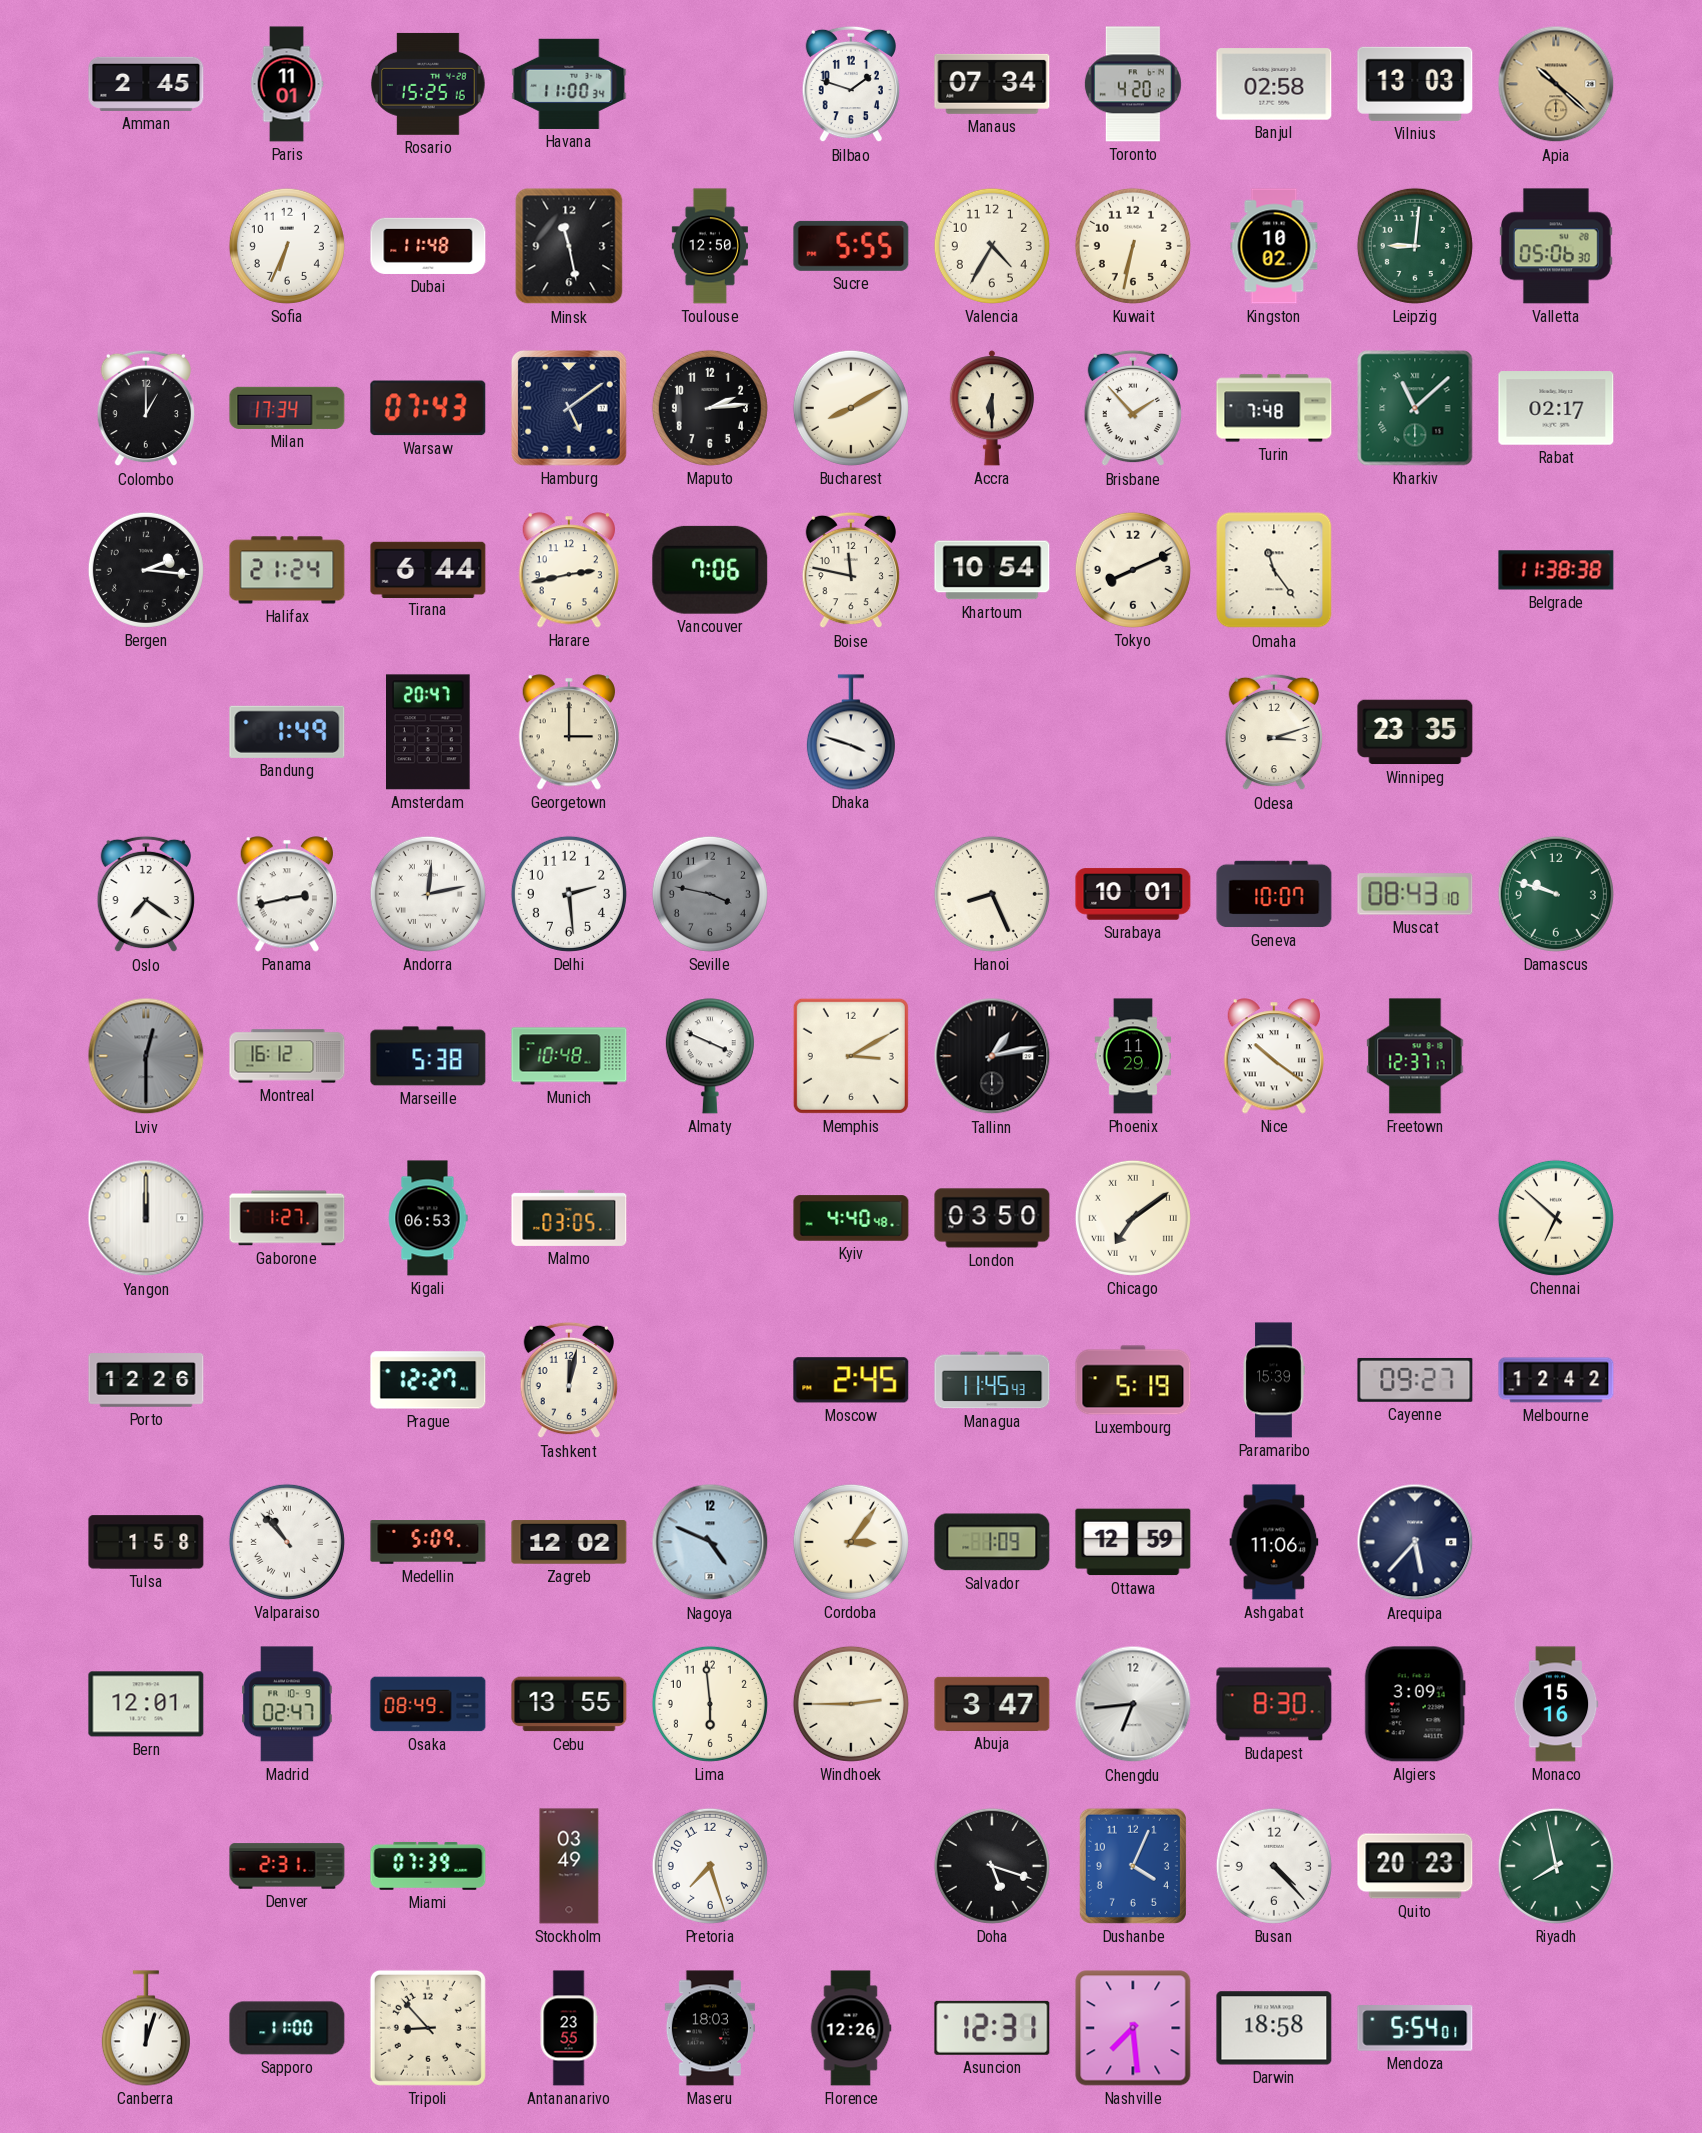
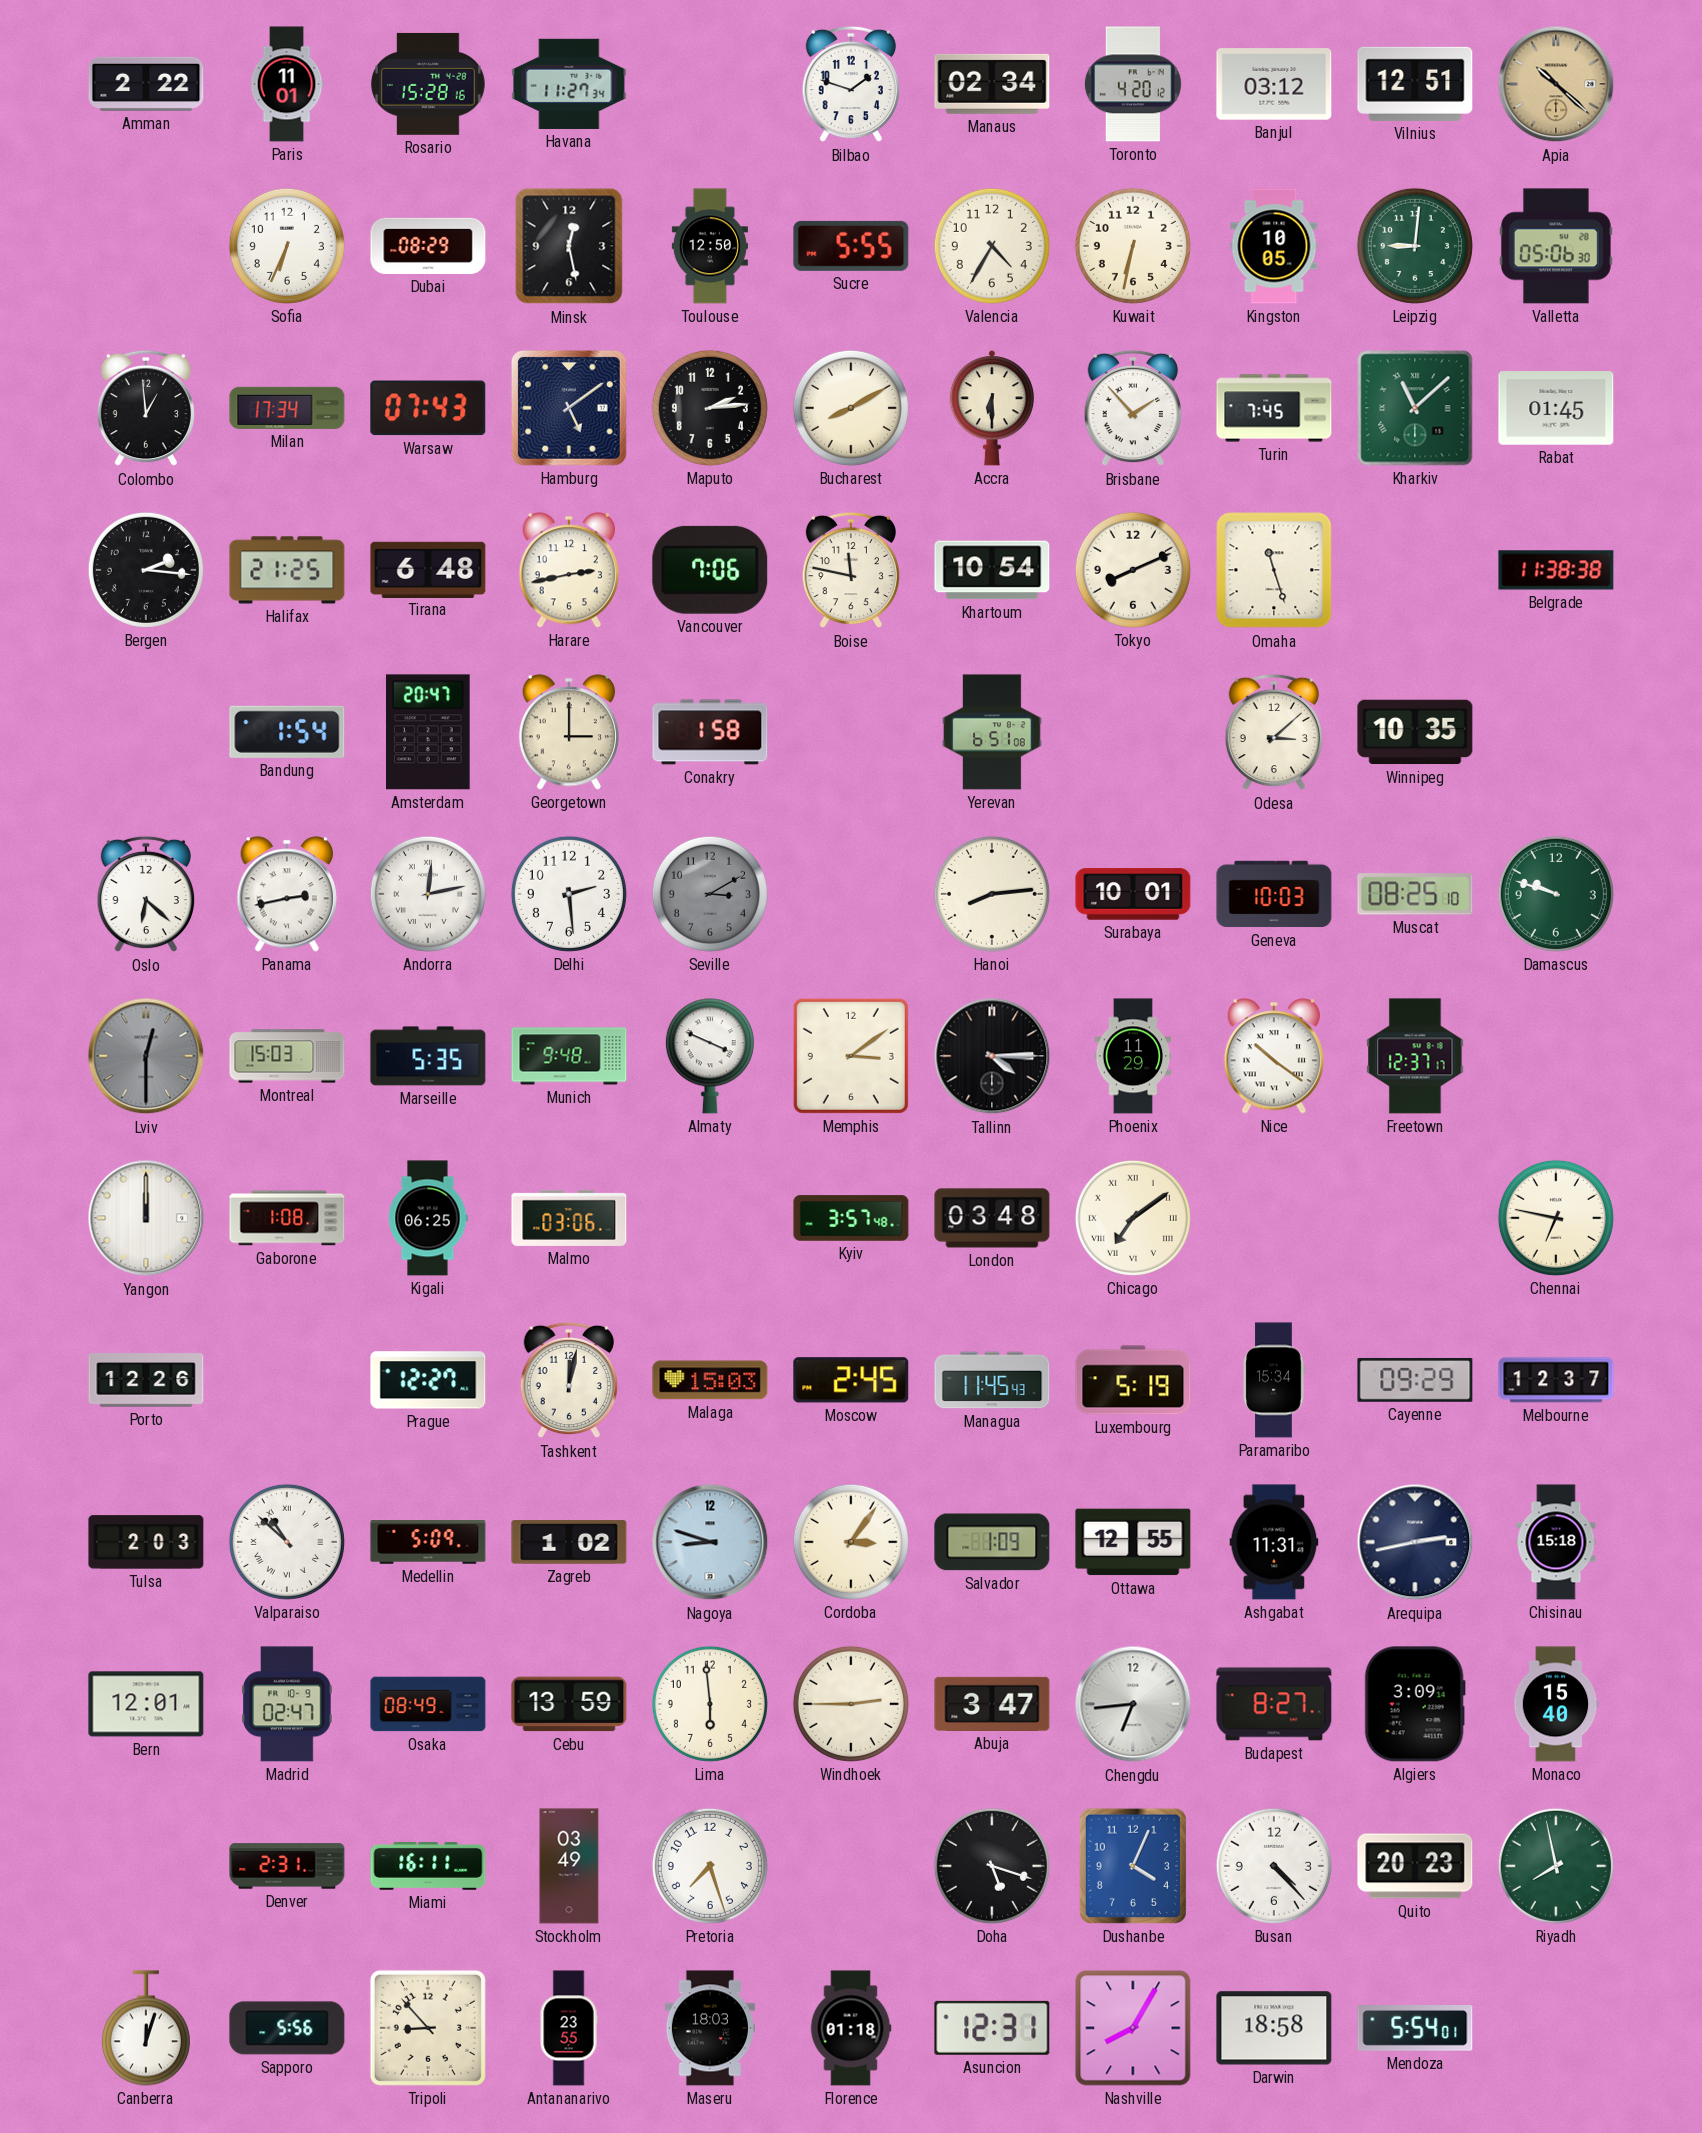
Amman: 2:45 -> 2:22 (146, 84)
Rosario: 15:25 -> 15:28 (428, 84)
Havana: 11:00 -> 11:27 (569, 84)
Manaus: 07:34 -> 02:34 (992, 84)
Banjul: 02:58 -> 03:12 (1274, 84)
Vilnius: 13:03 -> 12:51 (1415, 84)
Dubai: 11:48 -> 08:29 (428, 246)
Minsk: 11:28 -> 12:28 (569, 246)
Kingston: 10:02 -> 10:05 (1274, 246)
Colombo: 1:00 -> 12:59 (146, 408)
Turin: 7:48 -> 7:45 (1274, 408)
Rabat: 02:17 -> 01:45 (1556, 408)
Halifax: 21:24 -> 21:25 (287, 570)
Tirana: 6:44 -> 6:48 (428, 569)
Omaha: 11:24 -> 11:27 (1274, 570)
Bandung: 1:49 -> 1:54 (287, 732)
Conakry: none -> 1:58 (710, 732)
Dhaka: 3:48 -> none (851, 732)
Yerevan: none -> 6:51 (992, 732)
Odesa: 3:12 -> 3:08 (1274, 732)
Winnipeg: 23:35 -> 10:35 (1415, 732)
Oslo: 7:21 -> 6:22 (146, 894)
Seville: 3:47 -> 3:10 (710, 894)
Hanoi: 8:26 -> 8:14 (992, 894)
Geneva: 10:07 -> 10:03 (1274, 894)
Muscat: 08:43 -> 08:25 (1415, 894)
Montreal: 16:12 -> 15:03 (287, 1056)
Marseille: 5:38 -> 5:35 (428, 1056)
Munich: 10:48 -> 9:48 (569, 1056)
Memphis: 3:10 -> 3:09 (851, 1056)
Tallinn: 1:13 -> 4:15 (992, 1056)
Gaborone: 1:27 -> 1:08 (287, 1218)
Kigali: 06:53 -> 06:25 (428, 1218)
Malmo: 03:05 -> 03:06 (569, 1218)
Kyiv: 4:40 -> 3:57 (851, 1218)
London: 03:50 -> 03:48 (992, 1218)
Chennai: 6:52 -> 6:47 (1556, 1218)
Malaga: none -> 15:03 (710, 1380)
Paramaribo: 15:39 -> 15:34 (1274, 1380)
Cayenne: 09:27 -> 09:29 (1415, 1380)
Melbourne: 12:42 -> 12:37 (1556, 1380)
Tulsa: 1:58 -> 2:03 (146, 1542)
Valparaiso: 10:53 -> 10:52 (287, 1542)
Zagreb: 12:02 -> 1:02 (569, 1542)
Nagoya: 4:49 -> 8:48 (710, 1542)
Ottawa: 12:59 -> 12:55 (1133, 1542)
Ashgabat: 11:06 -> 11:31 (1274, 1542)
Arequipa: 5:37 -> 2:43 (1415, 1542)
Chisinau: none -> 15:18 (1556, 1542)
Cebu: 13:55 -> 13:59 (569, 1704)
Budapest: 8:30 -> 8:27 (1274, 1704)
Monaco: 15:16 -> 15:40 (1556, 1704)
Miami: 07:39 -> 16:11 (428, 1866)
Sapporo: 11:00 -> 5:56 (287, 2028)
Florence: 12:26 -> 01:18 (851, 2028)
Nashville: 7:29 -> 8:05 (1133, 2028)
